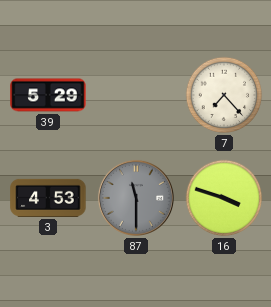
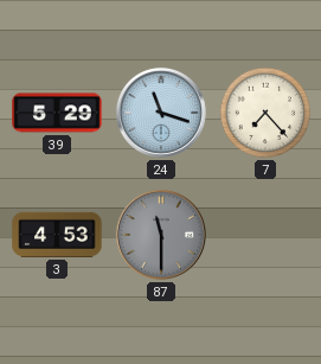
24: none -> 11:18 (161, 113)
16: 3:48 -> none (224, 198)
